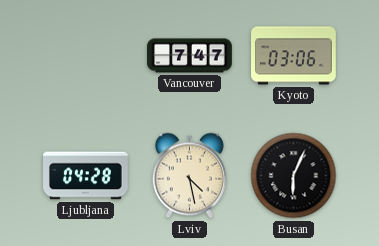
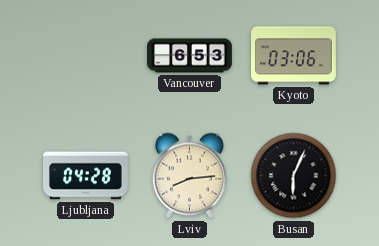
Vancouver: 7:47 -> 6:53 (190, 56)
Lviv: 4:28 -> 8:14 (189, 176)
